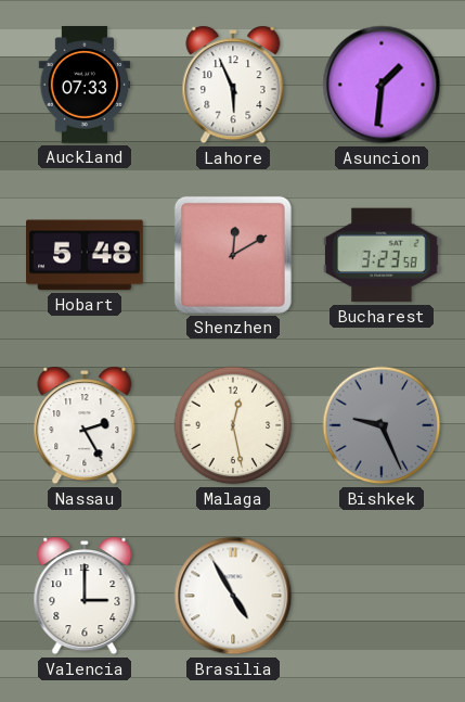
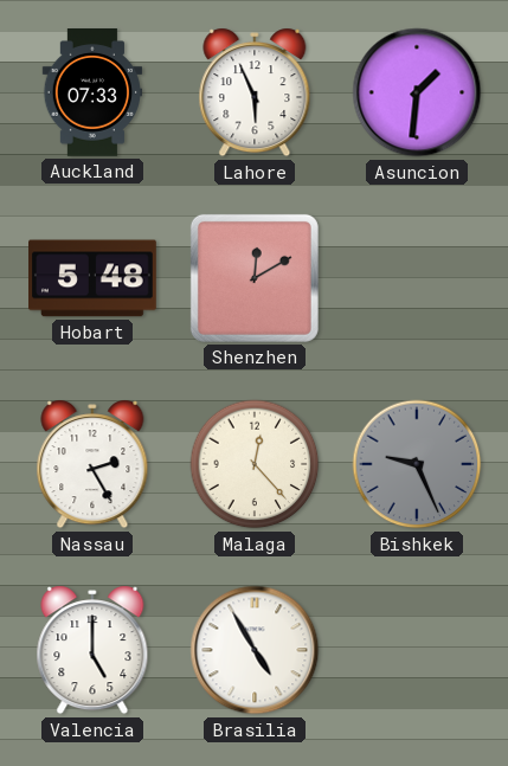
Bucharest: 3:23 -> none (383, 255)
Malaga: 12:28 -> 12:23 (255, 464)
Valencia: 3:00 -> 5:00 (92, 650)
